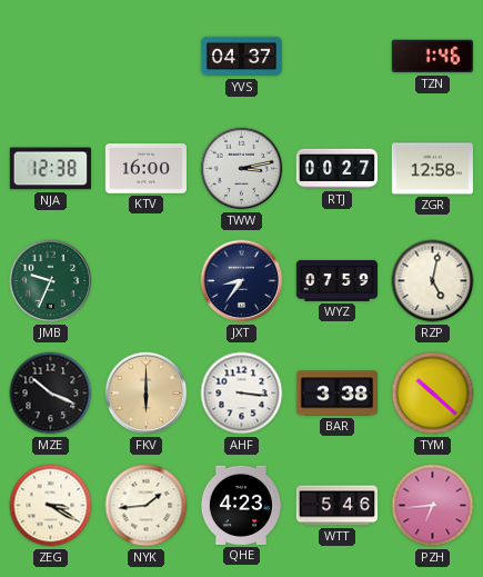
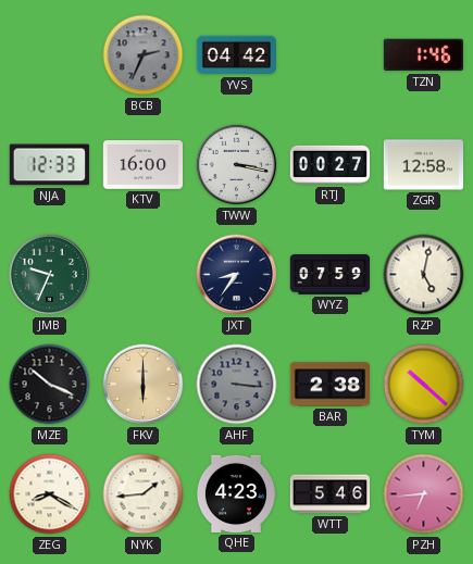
BCB: none -> 2:34 (144, 55)
YVS: 04:37 -> 04:42 (236, 55)
NJA: 12:38 -> 12:33 (49, 165)
TWW: 3:13 -> 3:17 (237, 165)
AHF dial: white -> grey (237, 385)
BAR: 3:38 -> 2:38 (329, 385)
ZEG: 3:20 -> 8:20 (50, 494)
